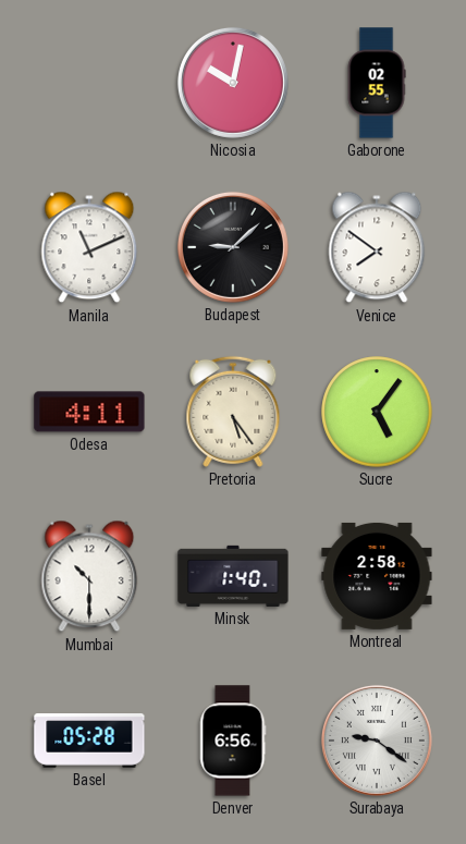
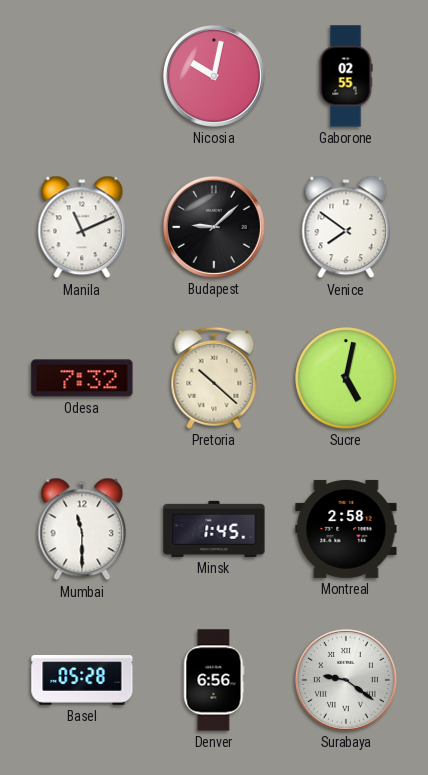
Odesa: 4:11 -> 7:32 (82, 378)
Pretoria: 5:24 -> 10:22 (214, 378)
Sucre: 5:06 -> 5:02 (346, 378)
Mumbai: 10:30 -> 11:30 (82, 529)
Minsk: 1:40 -> 1:45 (214, 529)
